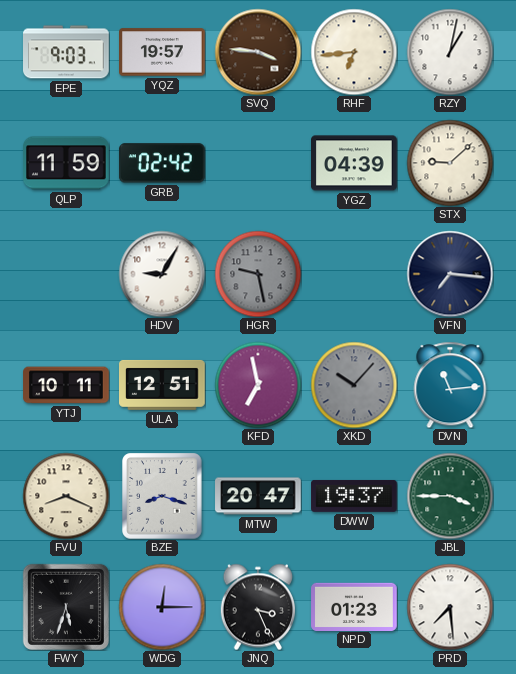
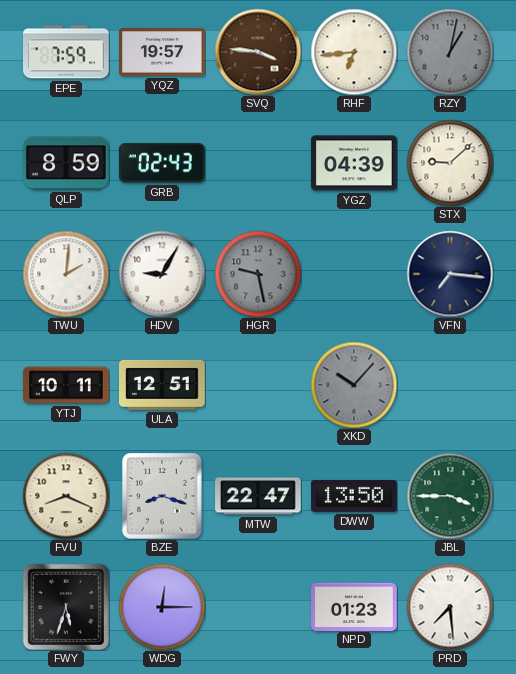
EPE: 9:03 -> 7:59 (67, 52)
RZY dial: white -> grey (450, 52)
QLP: 11:59 -> 8:59 (67, 163)
GRB: 02:42 -> 02:43 (162, 163)
TWU: none -> 2:01 (66, 274)
KFD: 6:58 -> none (258, 385)
DVN: 11:14 -> none (450, 385)
MTW: 20:47 -> 22:47 (258, 496)
DWW: 19:37 -> 13:50 (354, 496)
JNQ: 3:26 -> none (257, 607)
